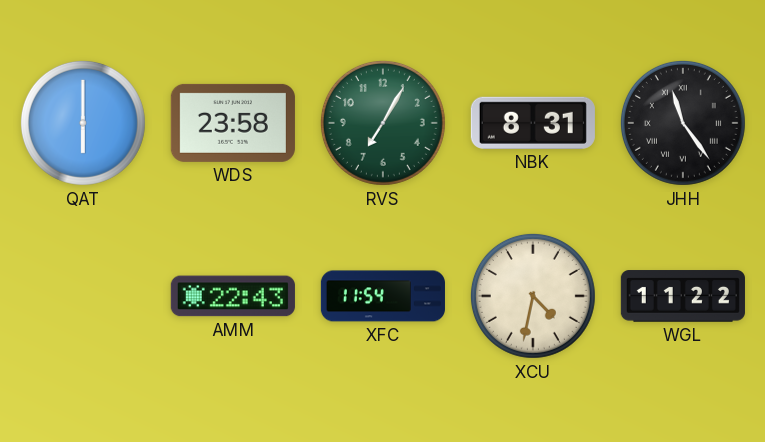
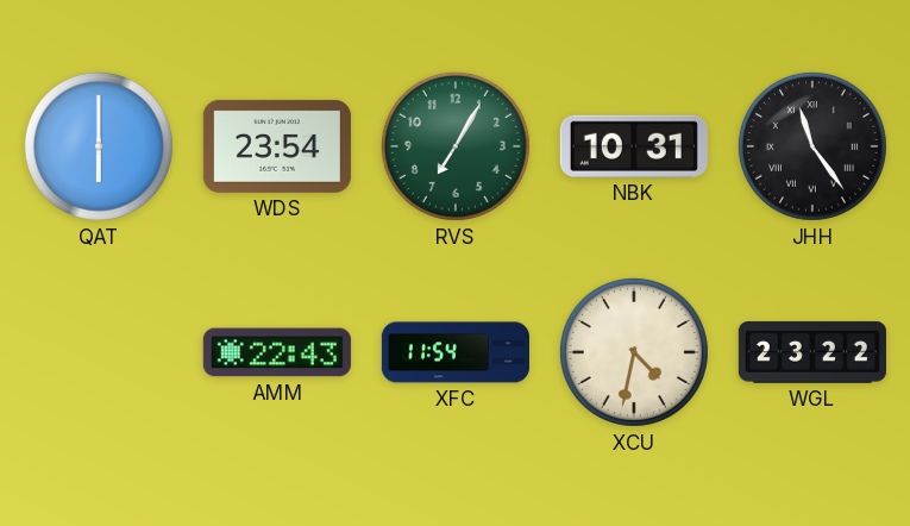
WDS: 23:58 -> 23:54 (277, 146)
NBK: 8:31 -> 10:31 (634, 146)
WGL: 11:22 -> 23:22 (812, 352)
